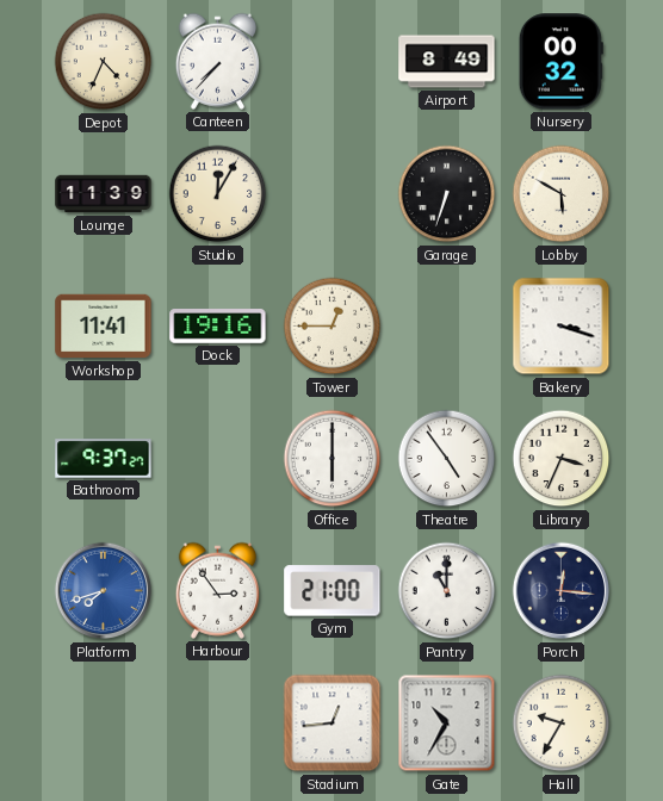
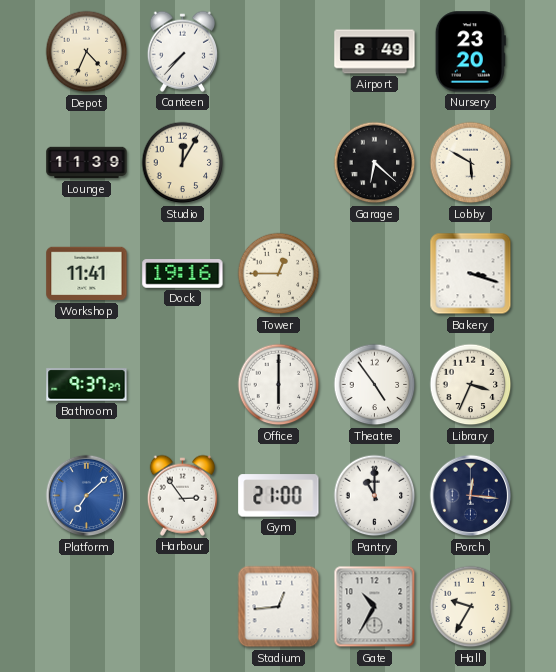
Nursery: 00:32 -> 23:20 (470, 52)
Garage: 6:33 -> 6:22 (375, 163)
Platform: 7:42 -> 7:08 (87, 496)
